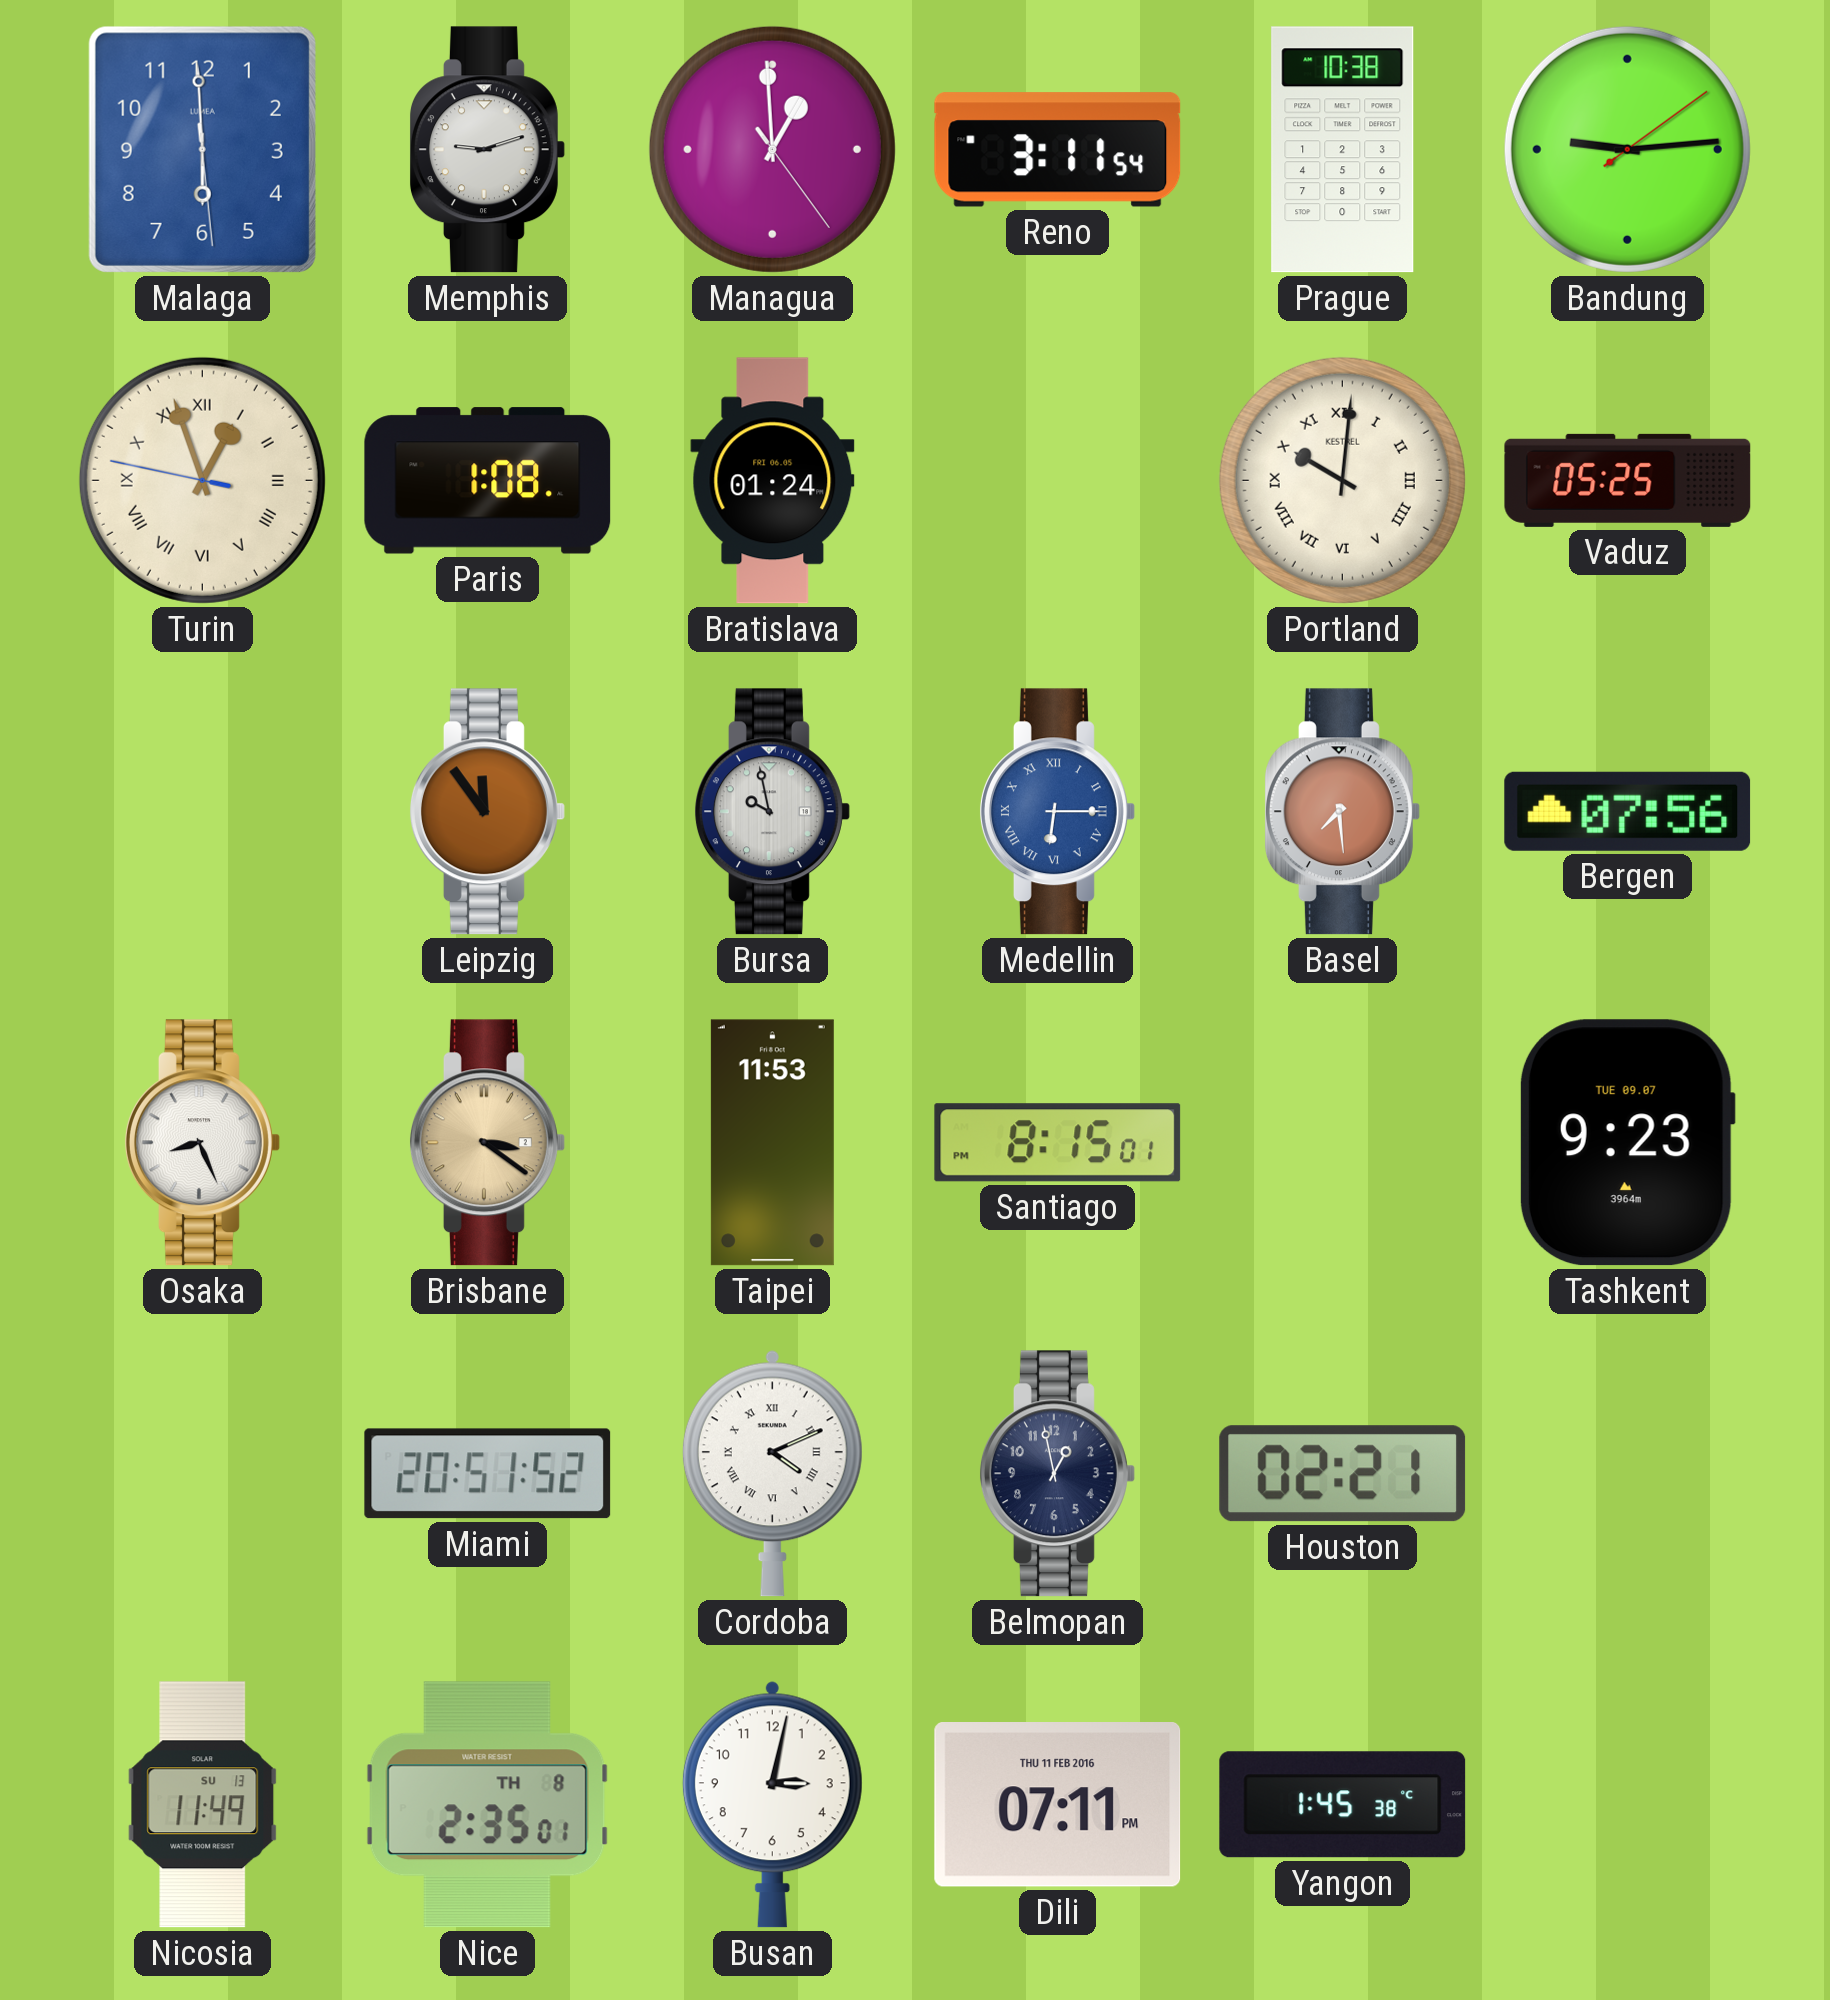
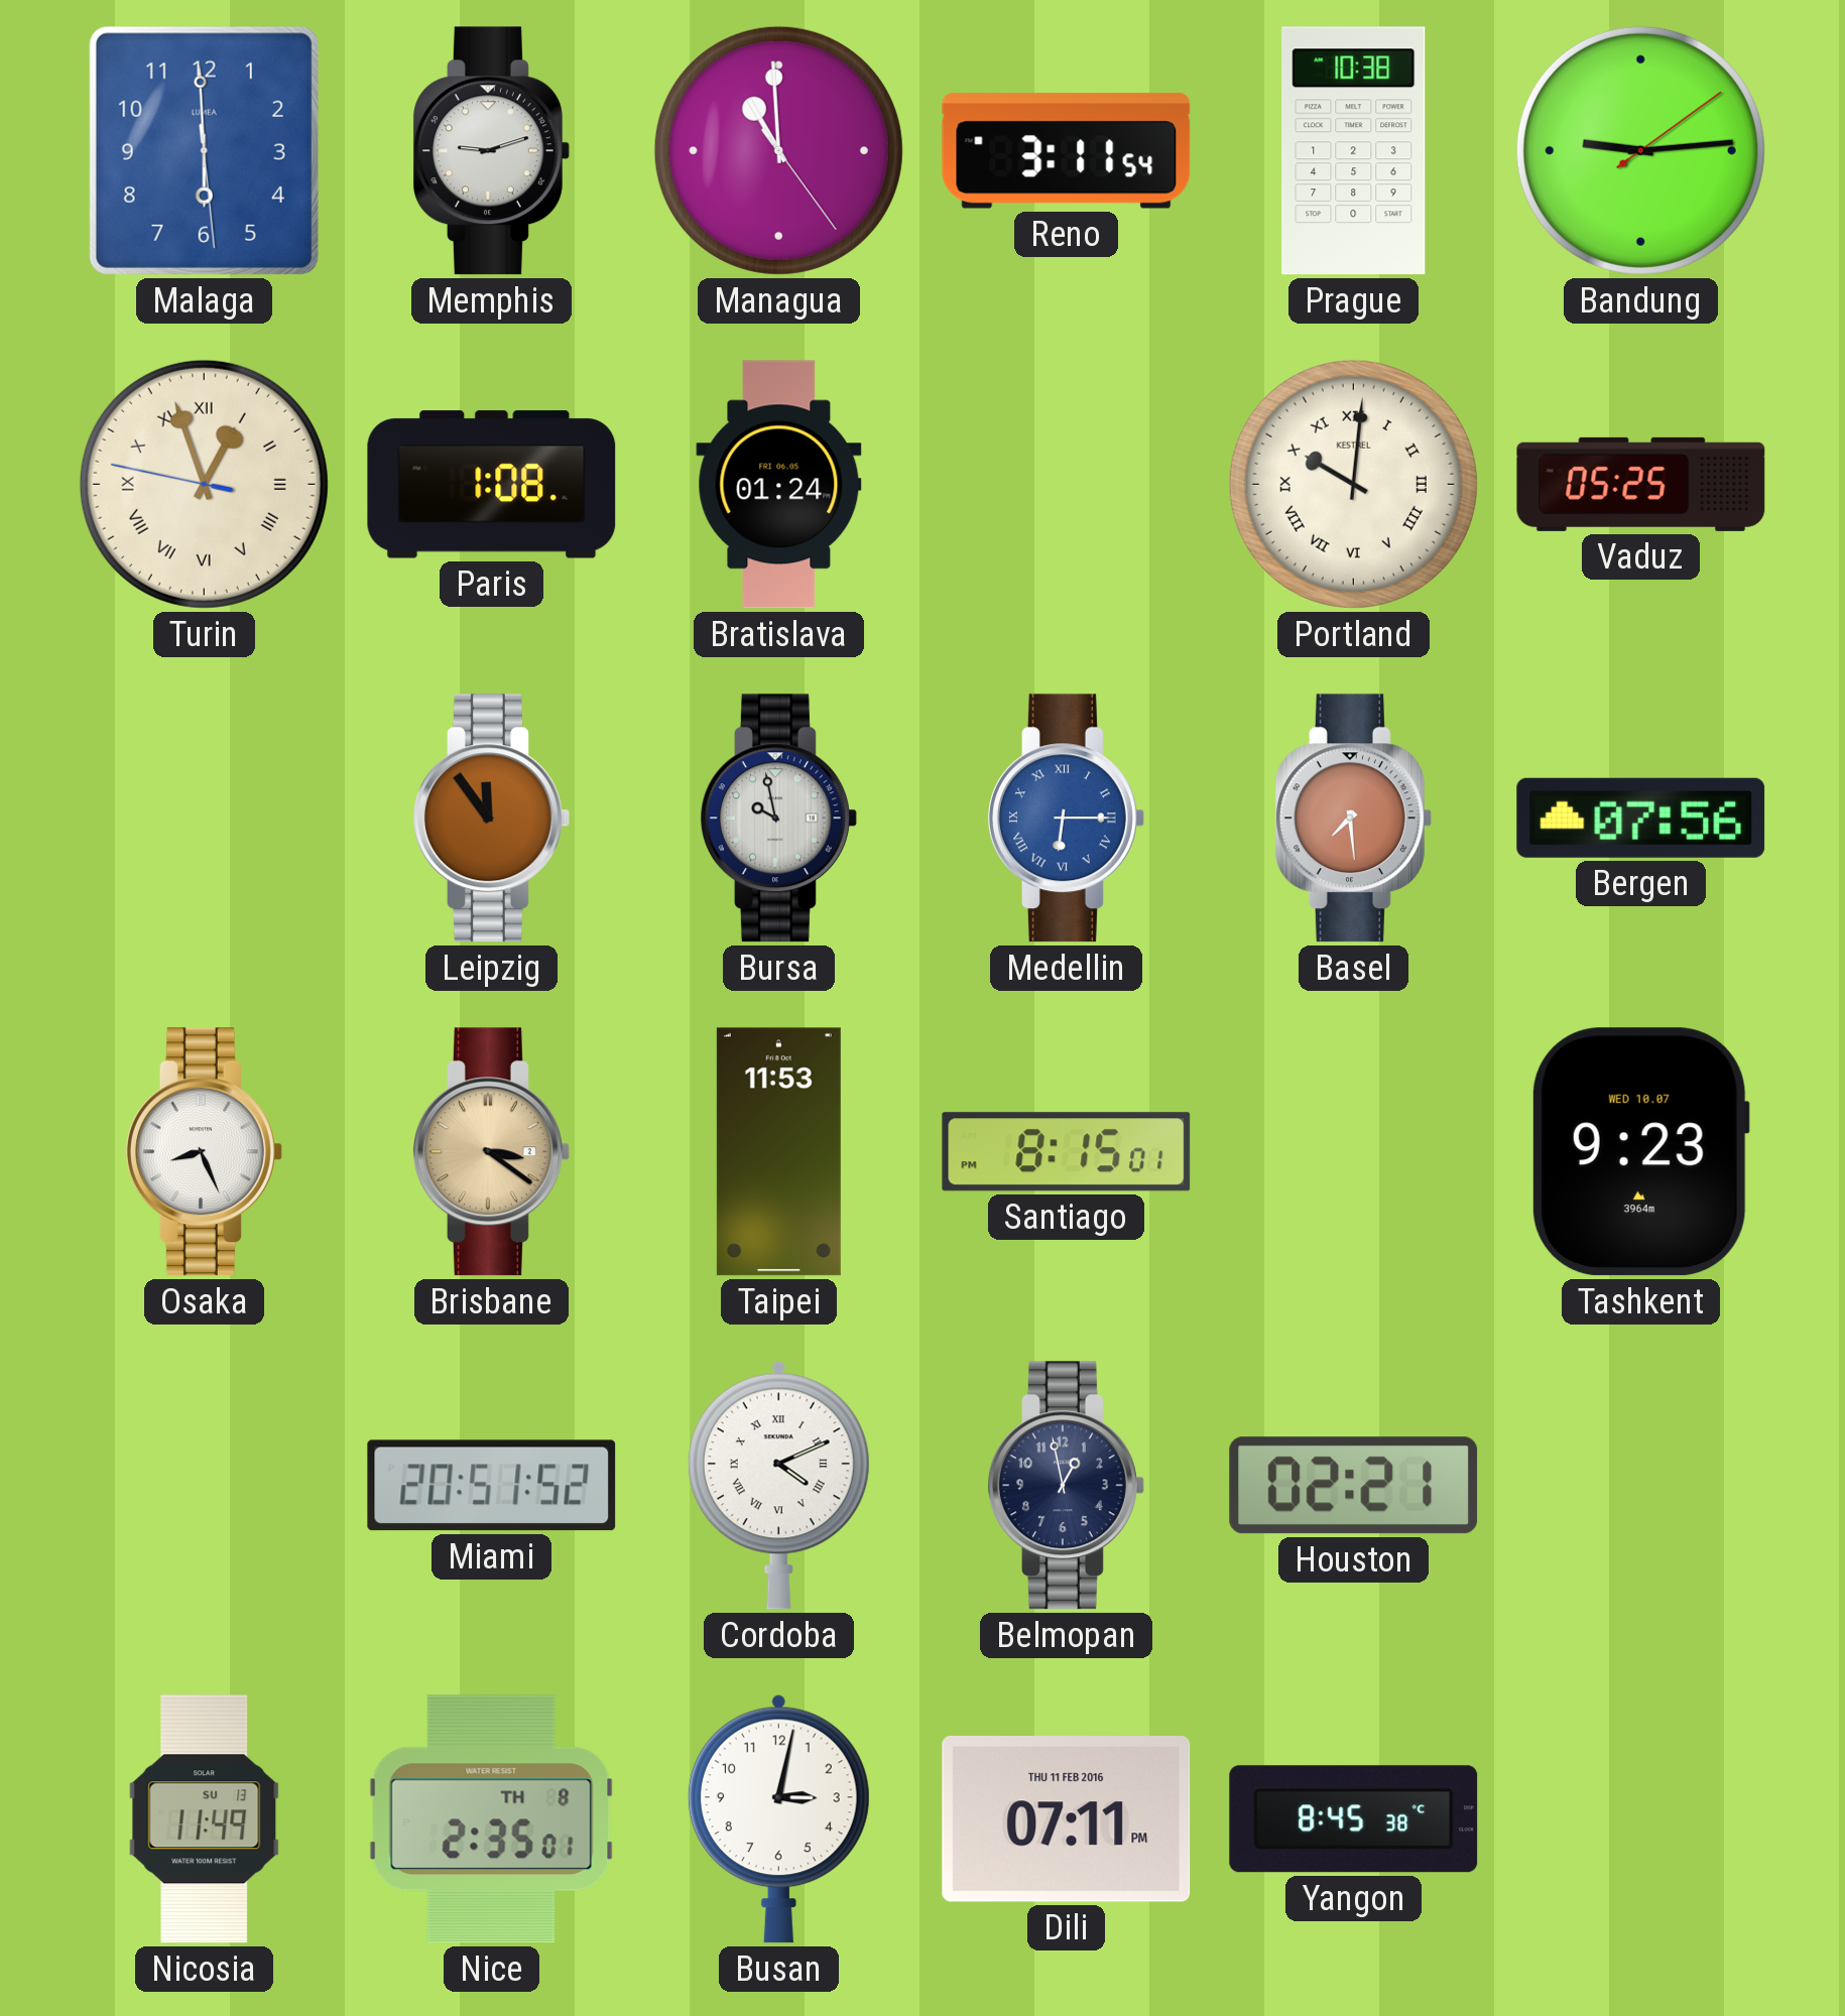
Managua: 12:59 -> 10:59 (778, 150)
Tashkent date: TUE 09.07 -> WED 10.07 (1640, 1152)
Yangon: 1:45 -> 8:45 (1354, 1819)
